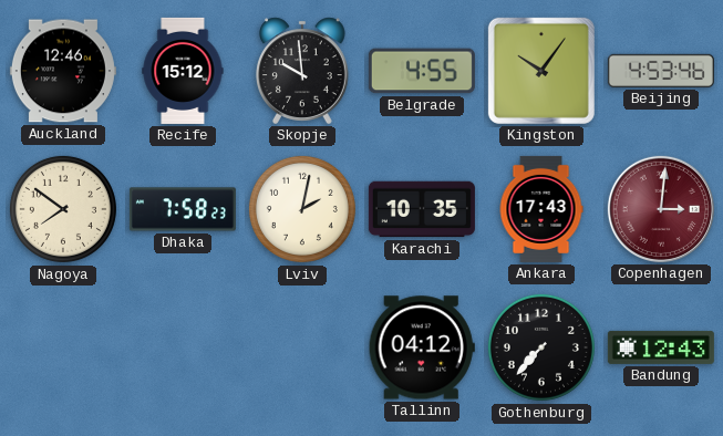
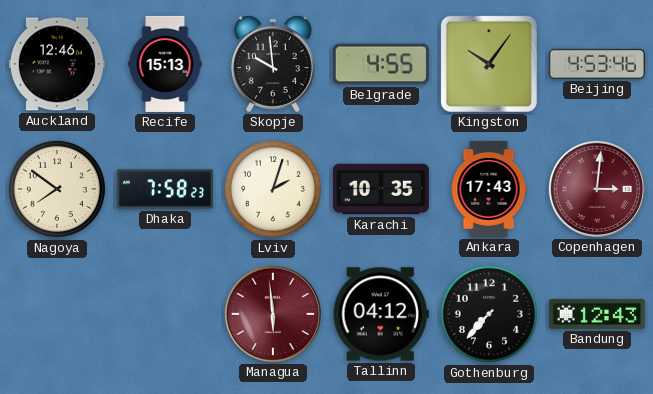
Recife: 15:12 -> 15:13 (165, 64)
Lviv: 2:02 -> 2:03 (273, 189)
Managua: none -> 5:59 (273, 314)
